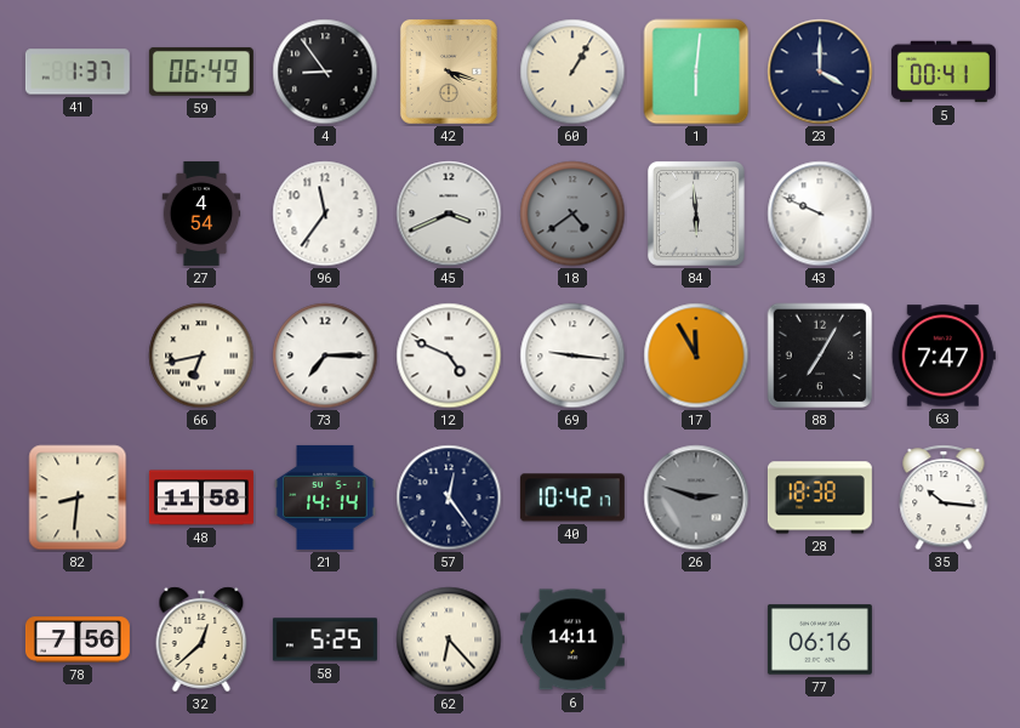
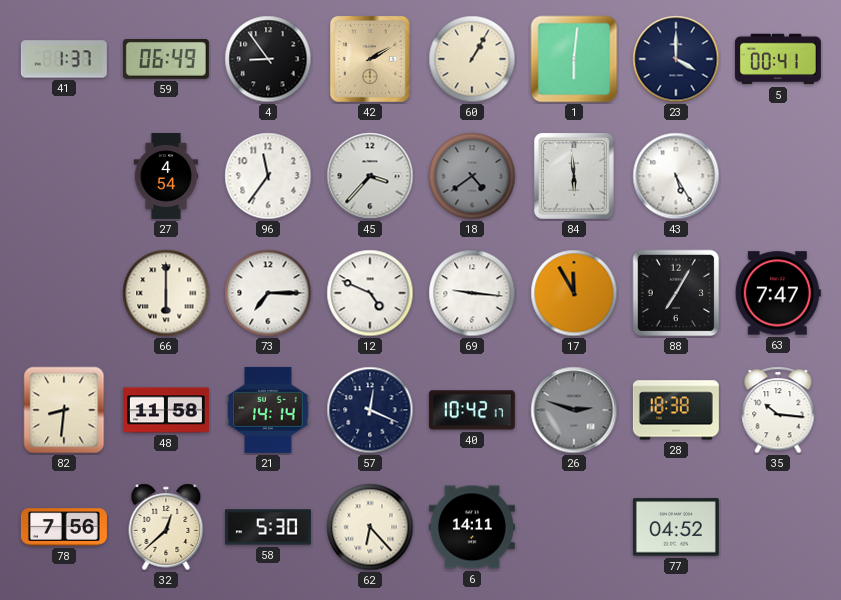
42: 4:18 -> 2:10 (370, 59)
45: 3:41 -> 3:37 (370, 176)
43: 9:49 -> 5:25 (676, 176)
66: 6:43 -> 6:00 (166, 293)
57: 12:24 -> 12:19 (370, 410)
58: 5:25 -> 5:30 (268, 527)
77: 06:16 -> 04:52 (676, 527)
